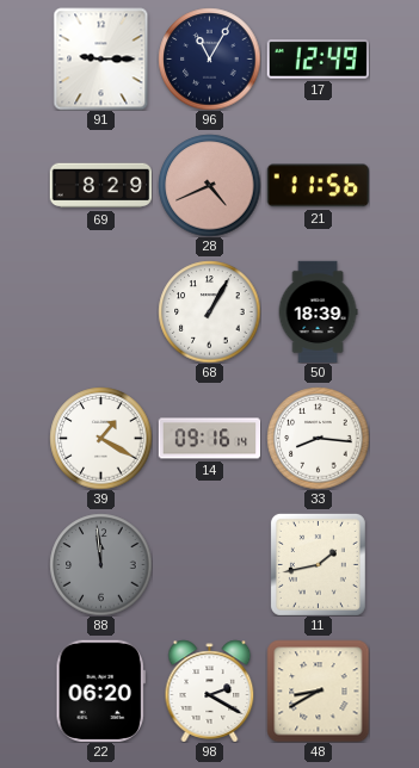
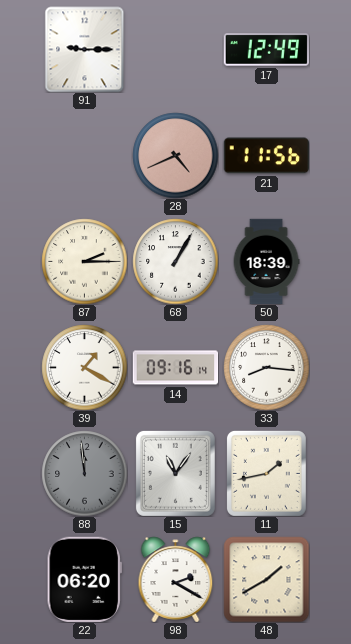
96: 11:05 -> none (209, 58)
69: 8:29 -> none (100, 186)
87: none -> 2:15 (84, 261)
15: none -> 11:06 (175, 473)
48: 8:40 -> 1:40 (266, 579)
